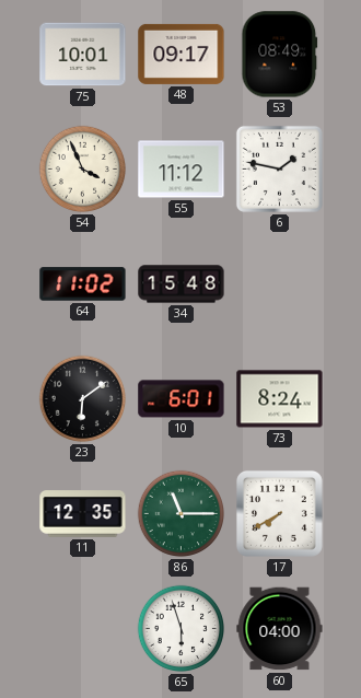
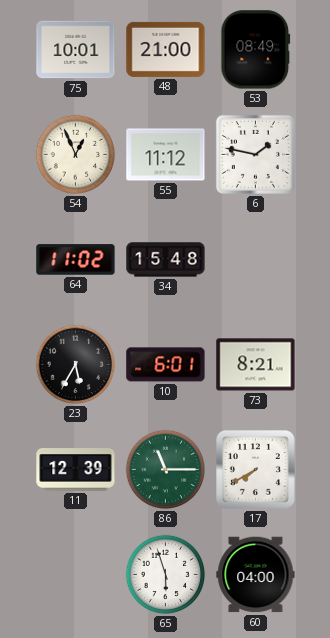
48: 09:17 -> 21:00 (166, 49)
54: 3:56 -> 12:56 (76, 155)
23: 6:09 -> 5:35 (76, 365)
73: 8:24 -> 8:21 (256, 365)
11: 12:35 -> 12:39 (76, 470)
